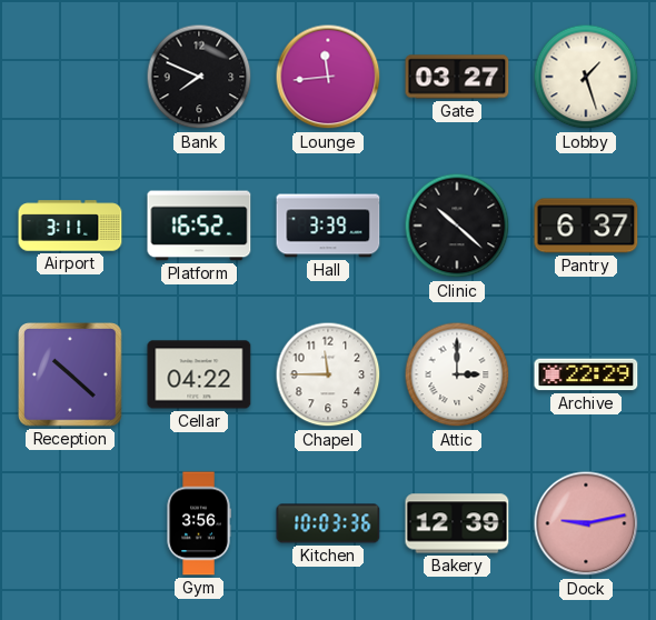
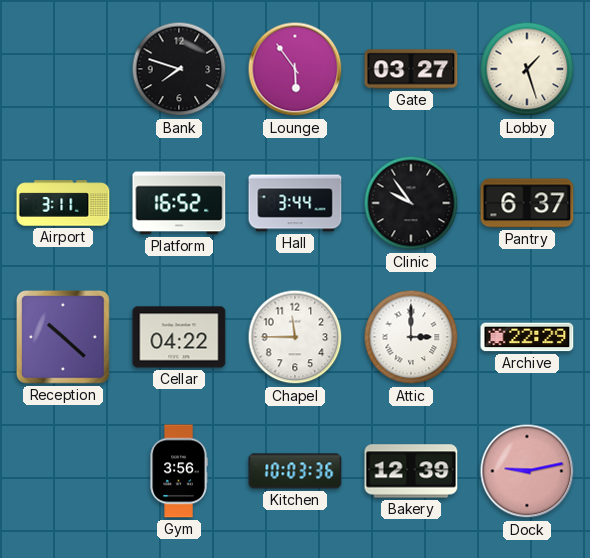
Bank: 7:49 -> 7:48 (179, 69)
Lounge: 11:44 -> 5:54 (295, 69)
Hall: 3:39 -> 3:44 (295, 203)
Clinic: 10:22 -> 9:54 (411, 203)
